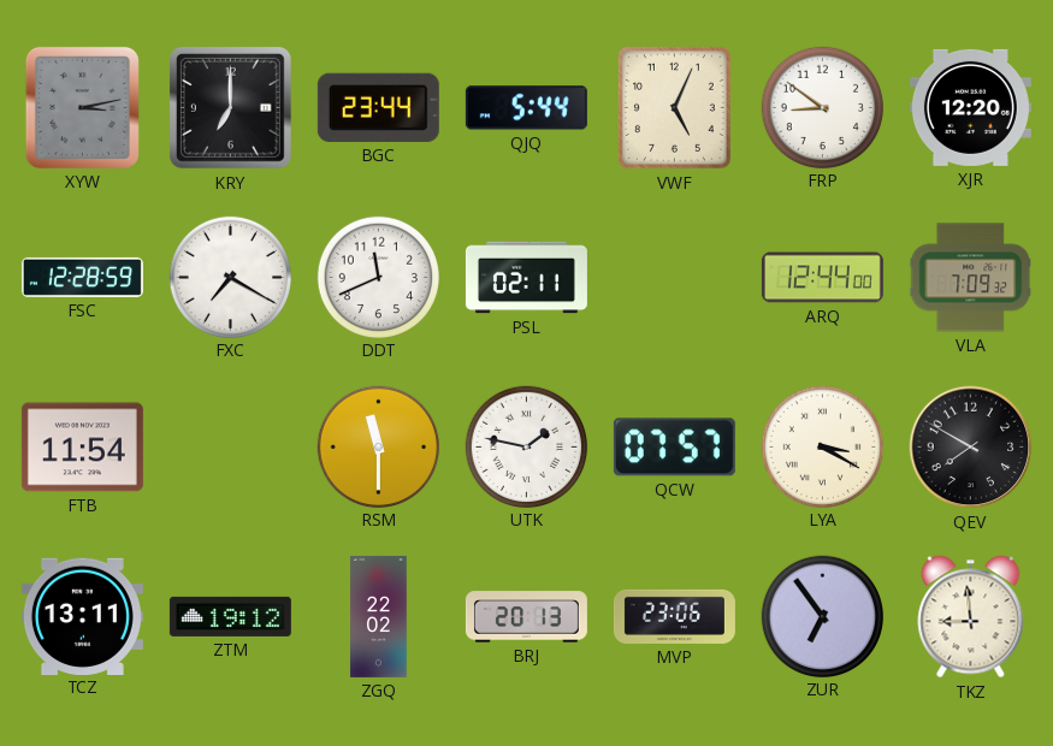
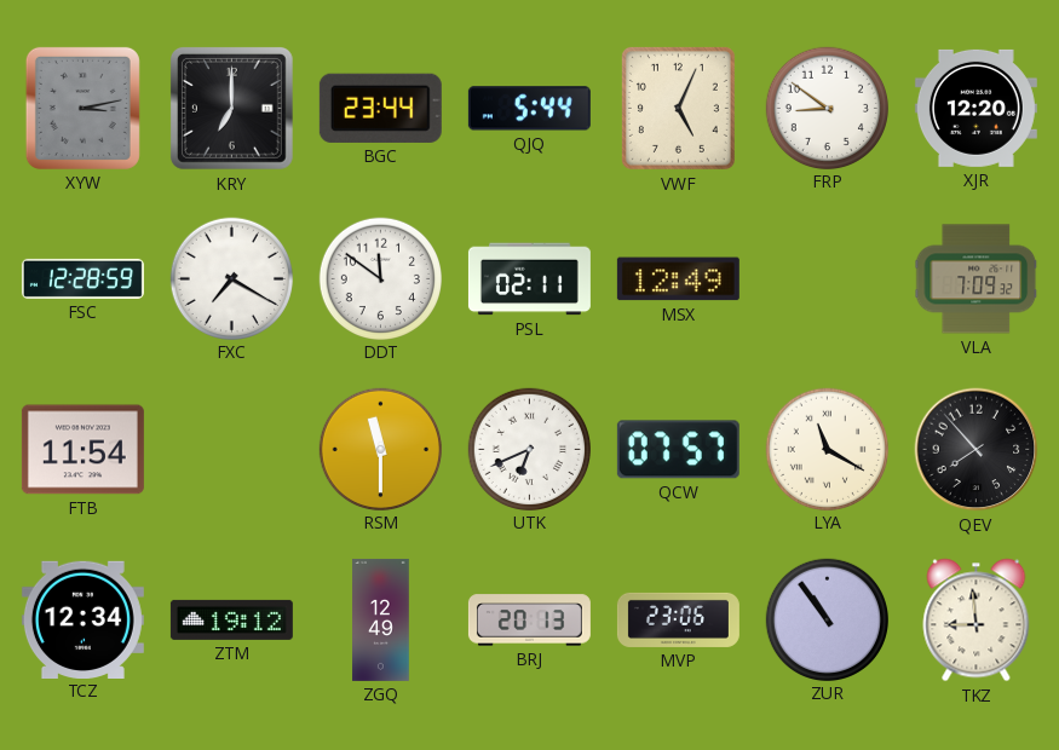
DDT: 11:41 -> 11:51 (380, 278)
MSX: none -> 12:49 (678, 279)
ARQ: 12:44 -> none (822, 278)
UTK: 1:47 -> 6:41 (529, 449)
LYA: 3:20 -> 11:20 (827, 449)
QEV: 7:50 -> 7:53 (977, 450)
TCZ: 13:11 -> 12:34 (82, 619)
ZGQ: 22:02 -> 12:49 (381, 619)
ZUR: 6:54 -> 10:54 (827, 619)
